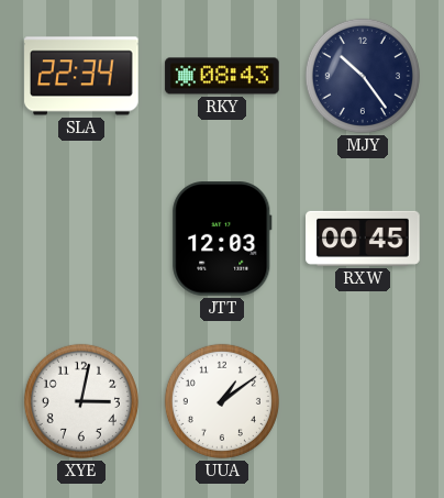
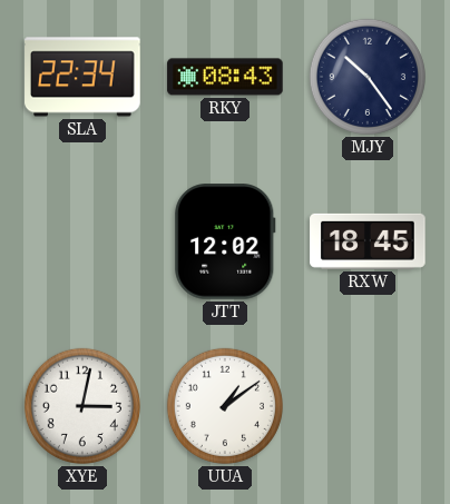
JTT: 12:03 -> 12:02 (225, 241)
RXW: 00:45 -> 18:45 (368, 241)
